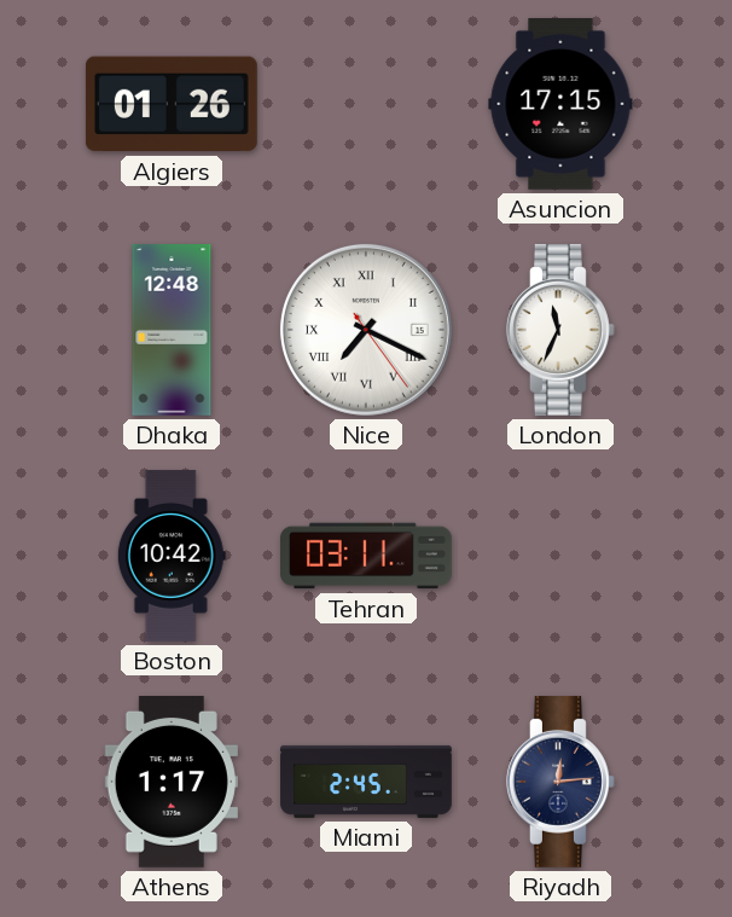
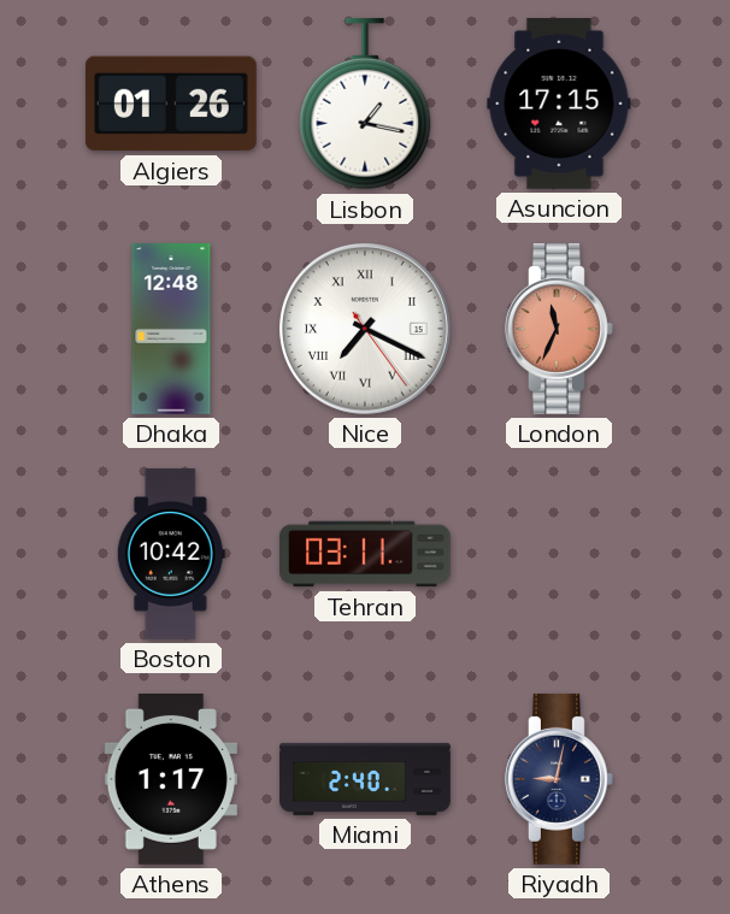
Lisbon: none -> 1:17 (365, 104)
London dial: white -> salmon (559, 329)
Miami: 2:45 -> 2:40 (365, 779)
Riyadh: 12:14 -> 9:02 (559, 779)
